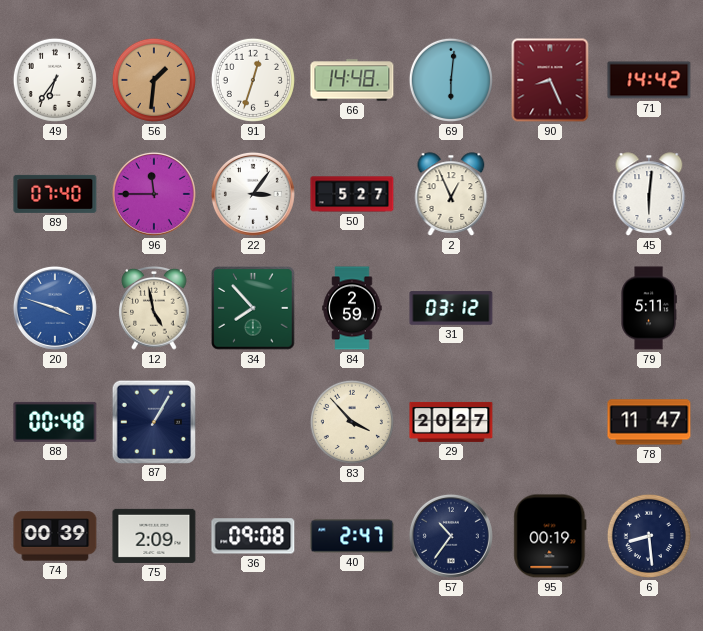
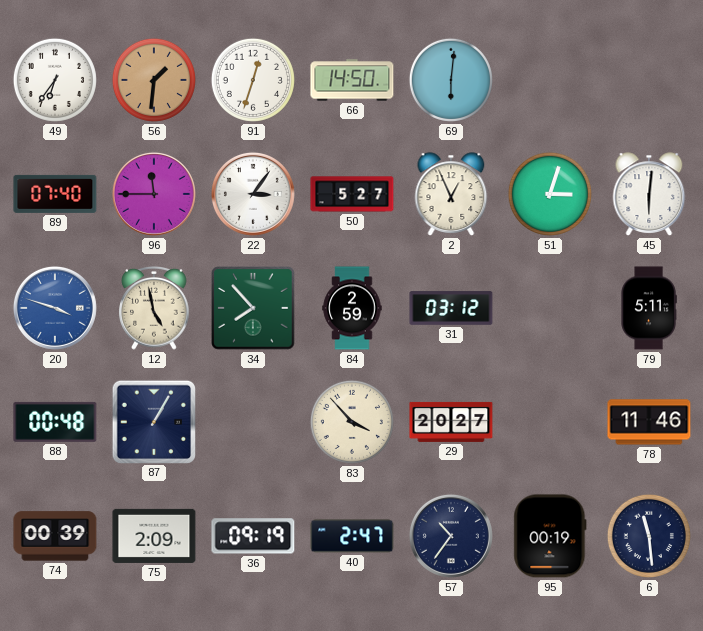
66: 14:48 -> 14:50 (352, 80)
90: 8:26 -> none (550, 80)
71: 14:42 -> none (649, 80)
51: none -> 3:03 (550, 194)
78: 11:47 -> 11:46 (649, 422)
36: 09:08 -> 09:19 (253, 536)
6: 8:29 -> 11:29 (649, 536)
